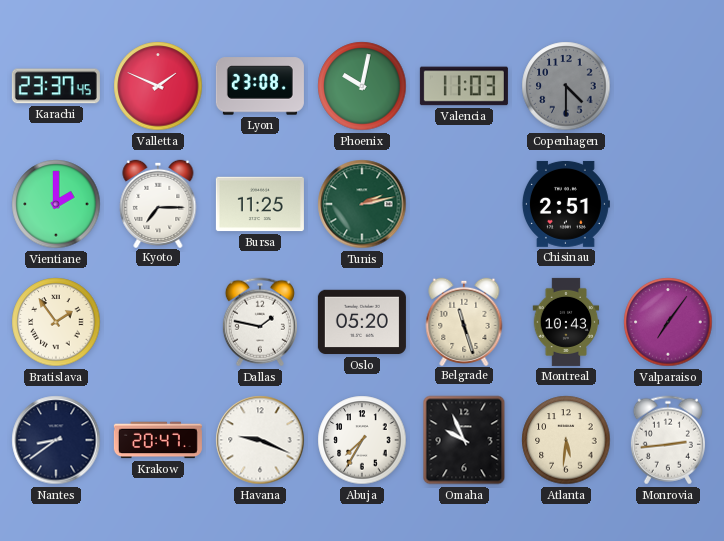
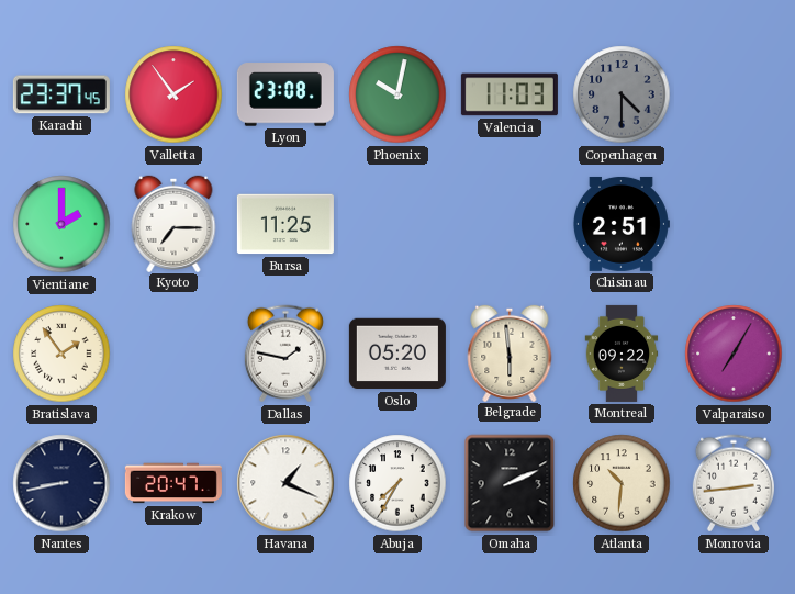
Valletta: 1:49 -> 1:54 (173, 94)
Tunis: 2:13 -> none (362, 204)
Belgrade: 11:27 -> 5:59 (510, 352)
Montreal: 10:43 -> 09:22 (622, 354)
Valparaiso: 7:06 -> 7:05 (734, 354)
Nantes: 8:39 -> 8:43 (61, 483)
Havana: 9:19 -> 1:19 (285, 483)
Omaha: 9:56 -> 2:11 (510, 483)
Atlanta: 5:31 -> 10:31 (622, 483)
